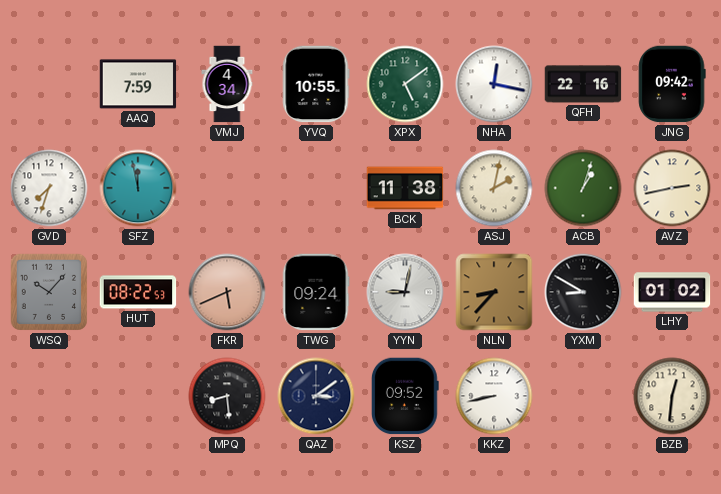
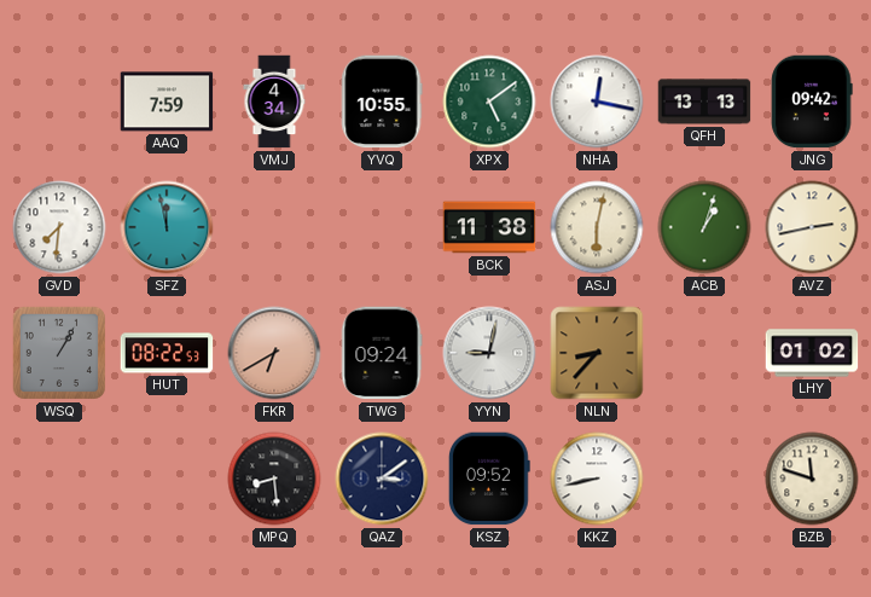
QFH: 22:16 -> 13:13 (704, 102)
GVD: 7:33 -> 7:31 (59, 227)
ASJ: 2:02 -> 6:02 (597, 227)
WSQ: 10:07 -> 1:05 (59, 353)
FKR: 5:41 -> 6:40 (274, 353)
YXM: 8:50 -> none (583, 292)
BZB: 12:31 -> 11:48 (812, 479)
